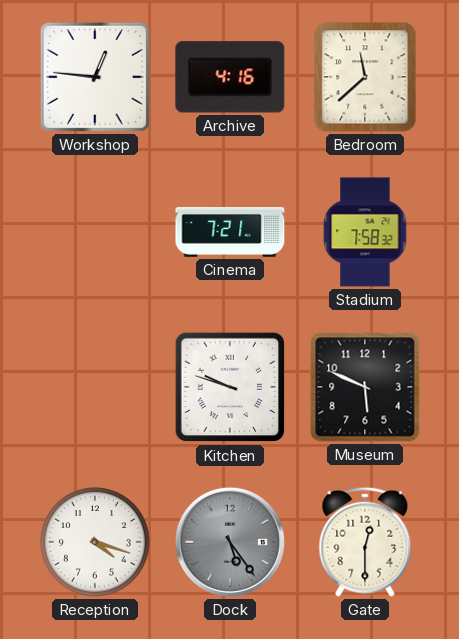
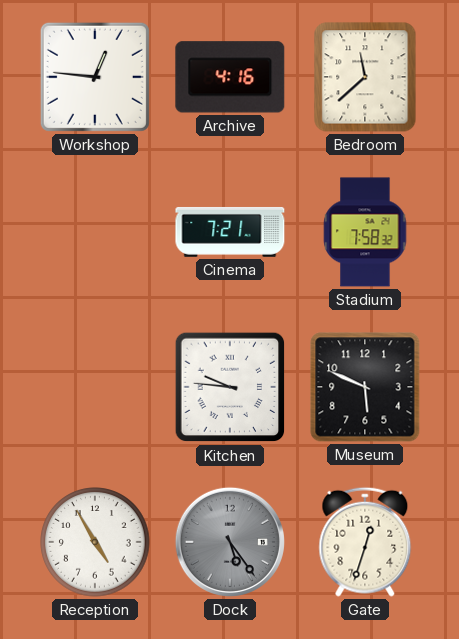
Kitchen: 9:48 -> 9:46 (230, 387)
Reception: 4:18 -> 4:55 (95, 542)
Gate: 12:30 -> 12:33 (365, 542)
